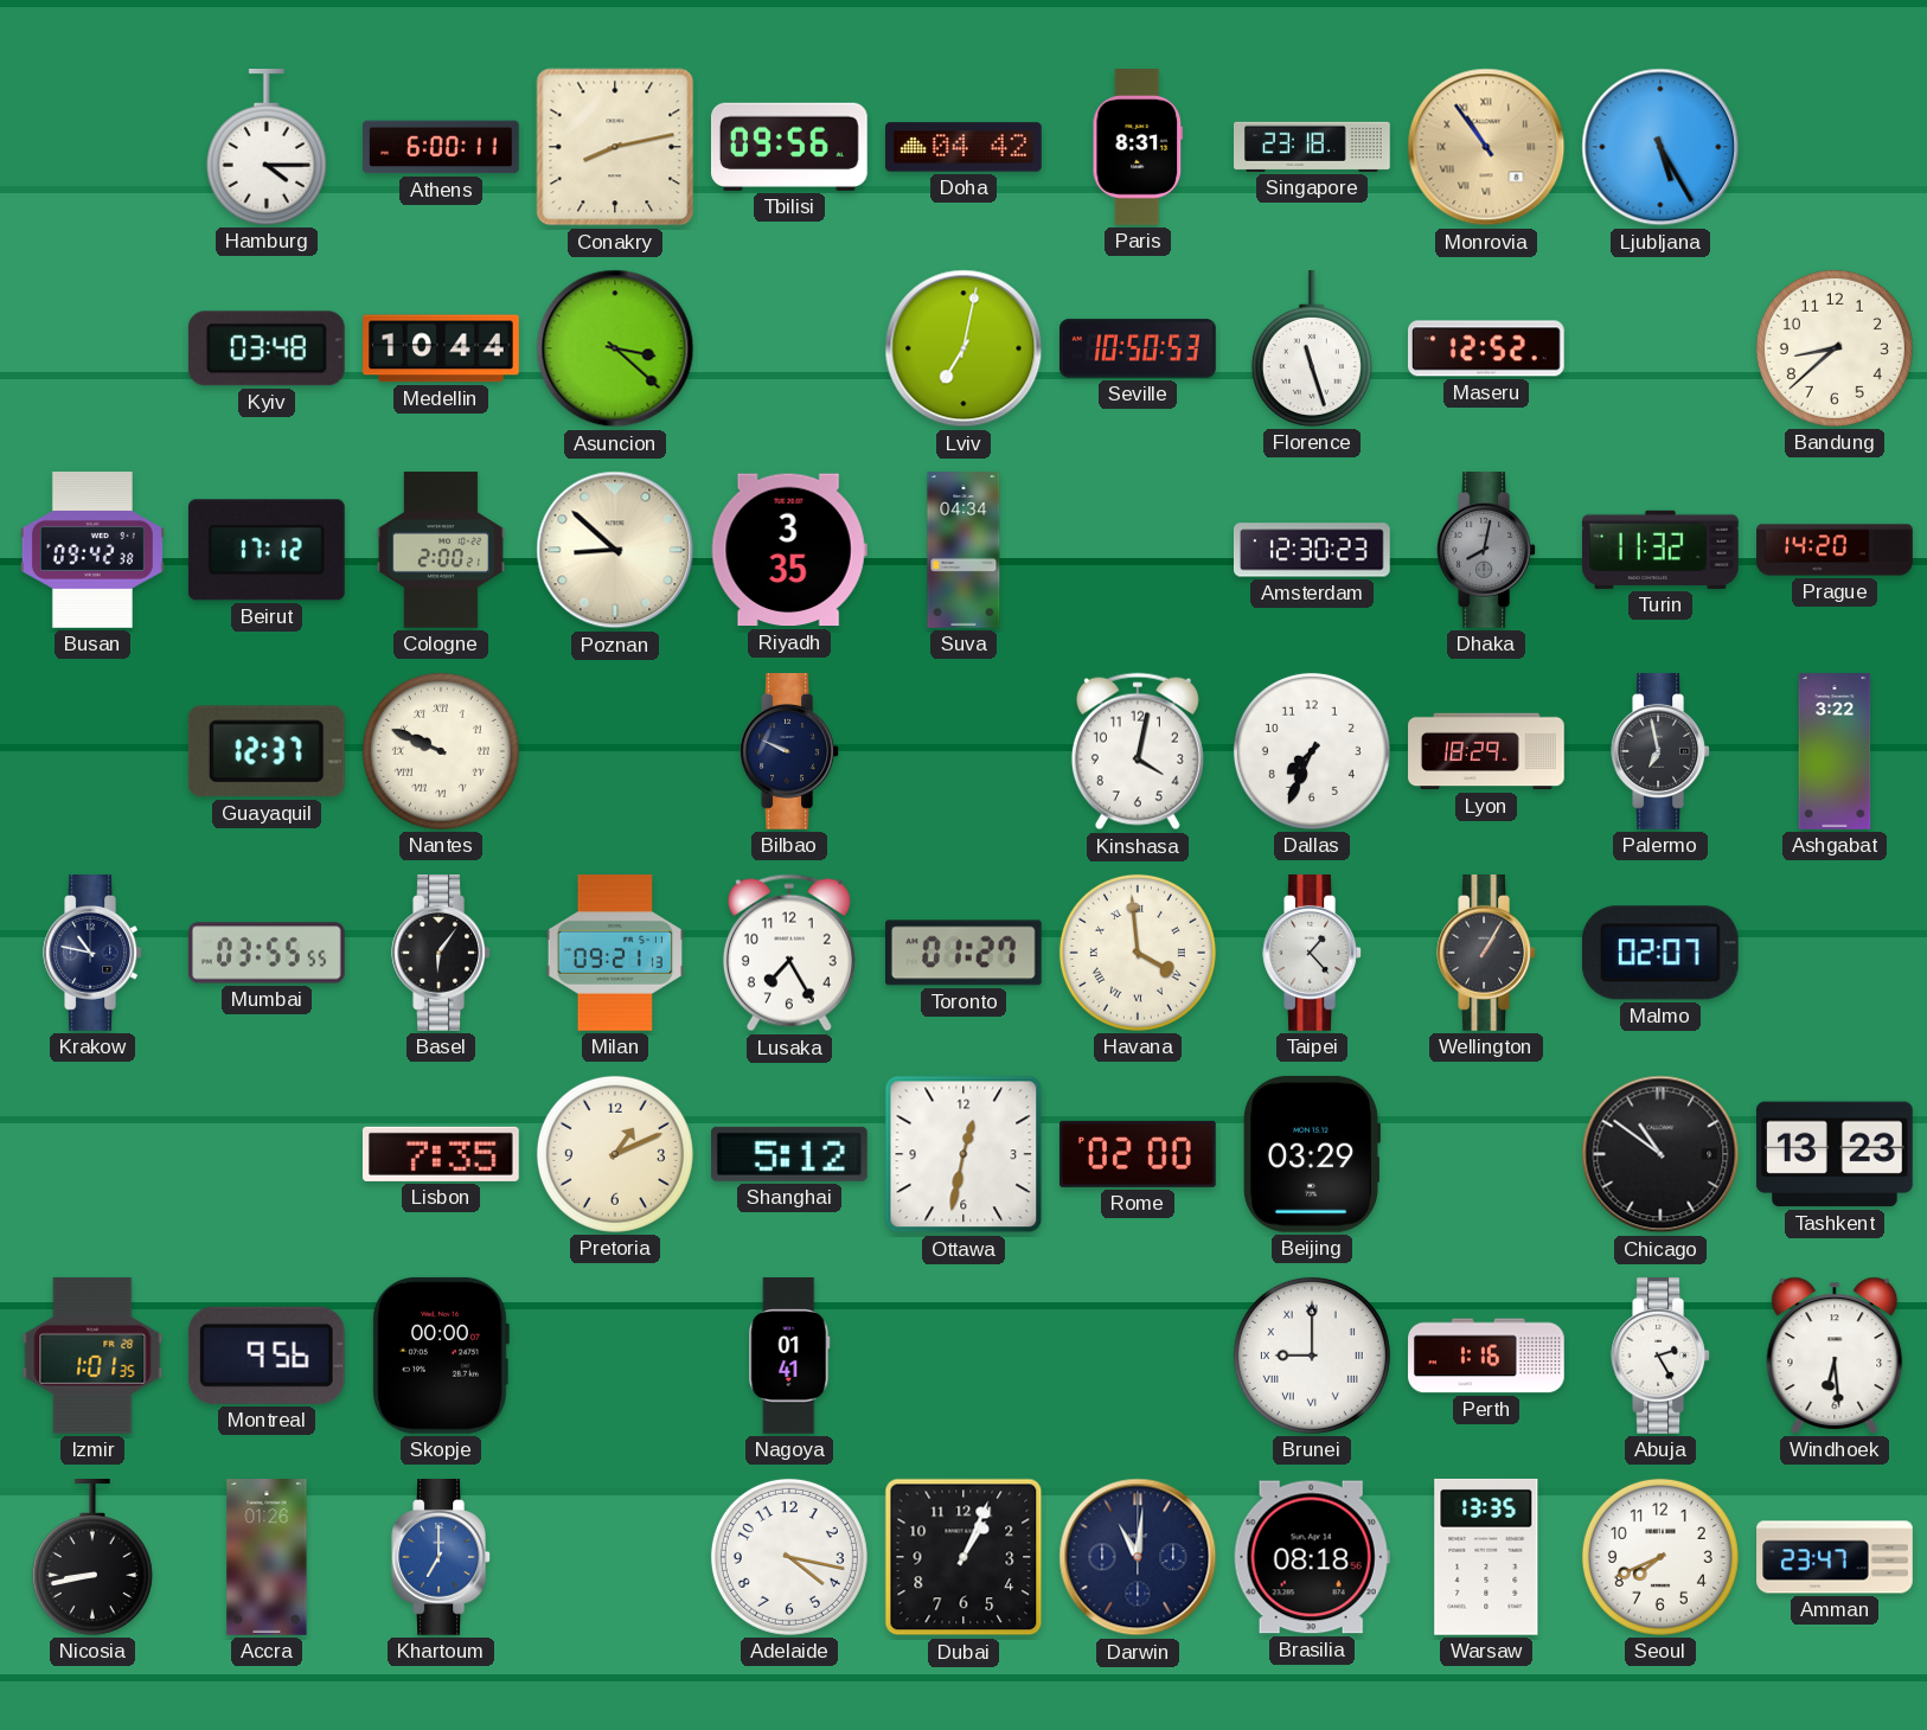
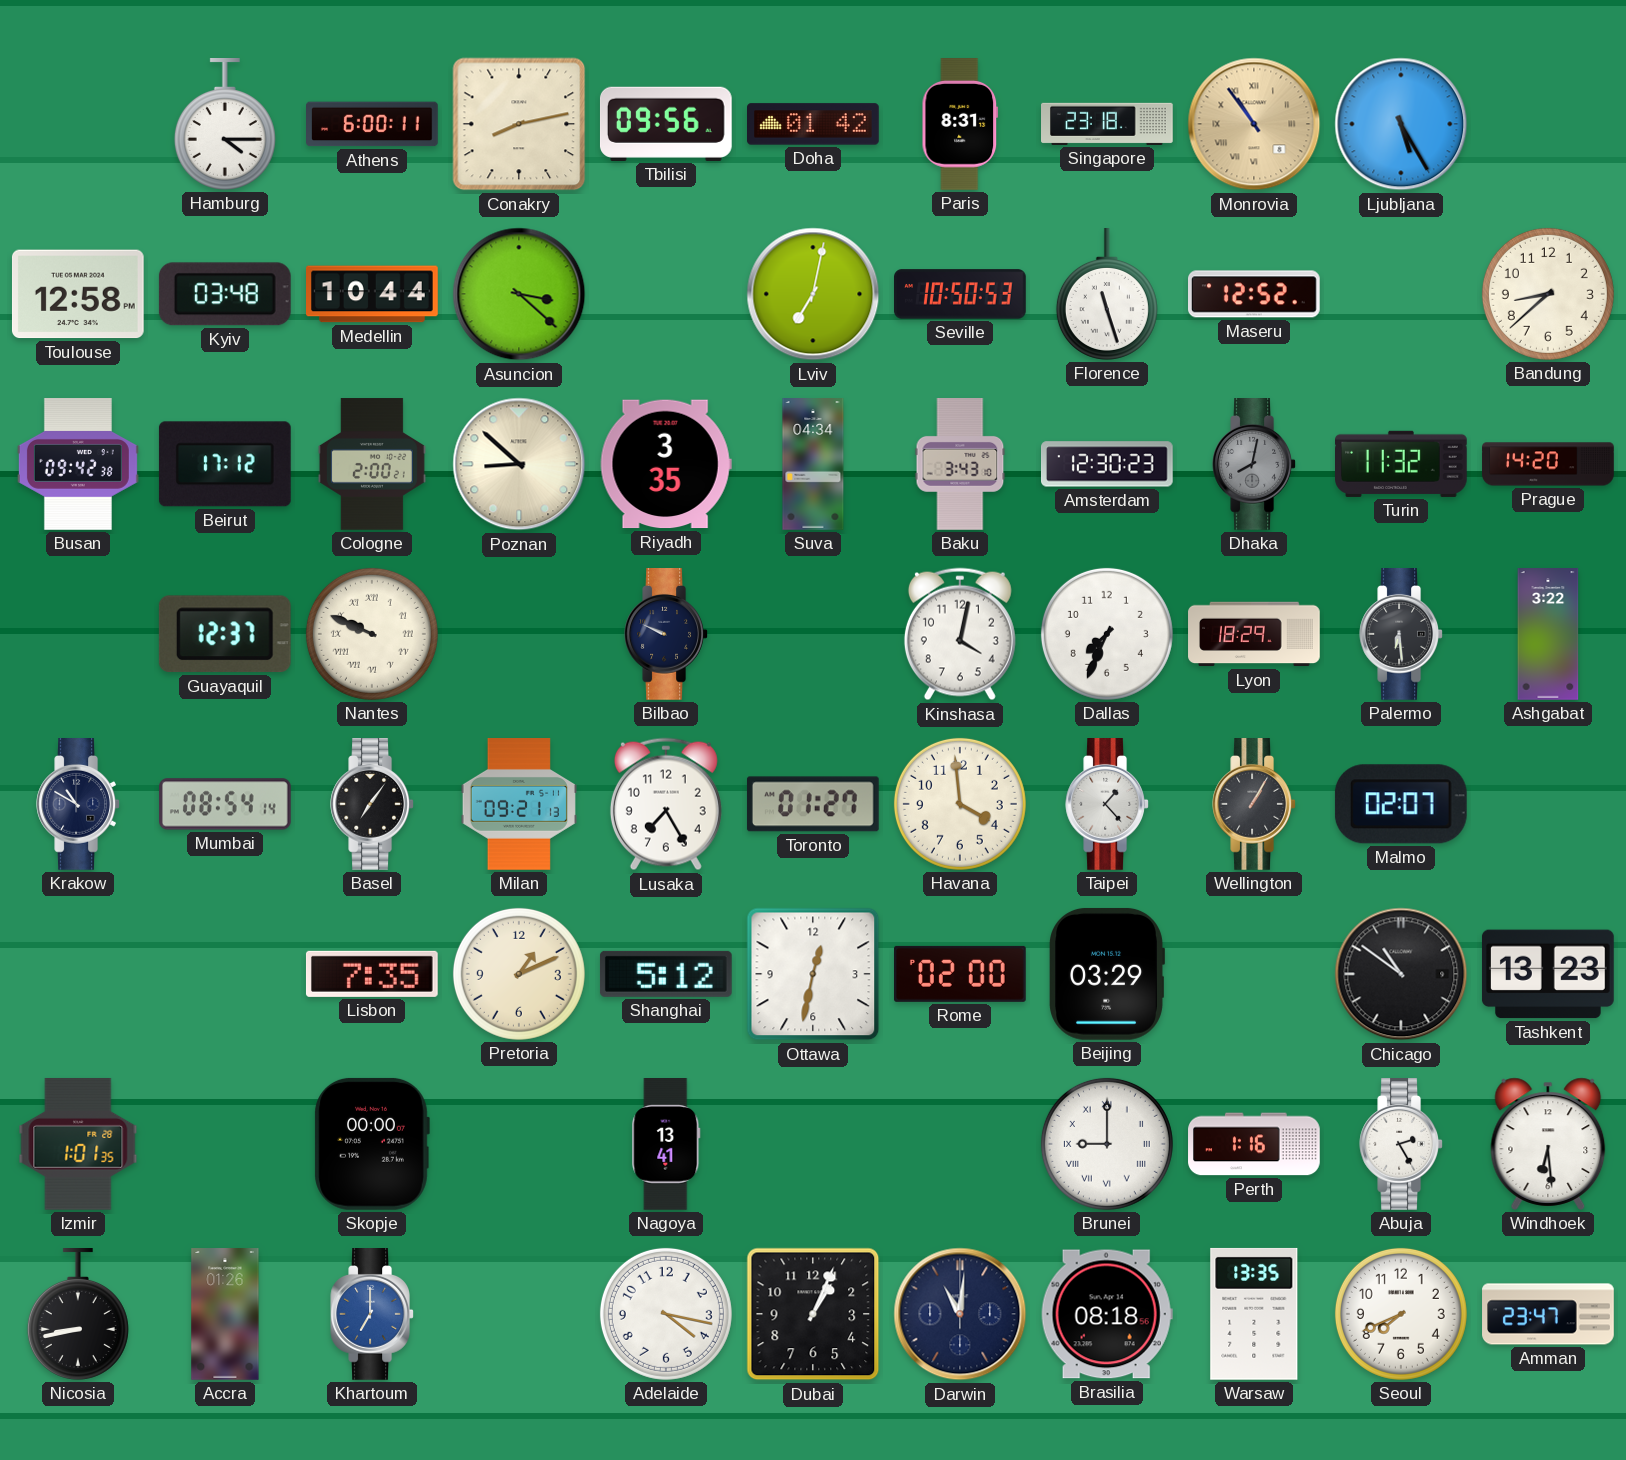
Doha: 04:42 -> 01:42 (813, 124)
Toulouse: none -> 12:58 (78, 294)
Baku: none -> 3:43 (960, 465)
Palermo: 6:58 -> 6:29 (1401, 635)
Krakow: 10:47 -> 10:50 (78, 805)
Mumbai: 03:55 -> 08:54 (226, 804)
Basel: 6:06 -> 7:06 (372, 805)
Havana numerals: Roman -> Arabic (960, 804)
Montreal: 9:56 -> none (267, 1356)
Nagoya: 01:41 -> 13:41 (666, 1145)
